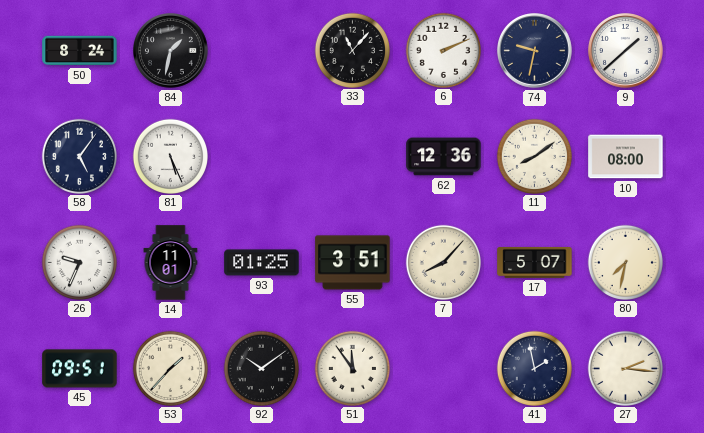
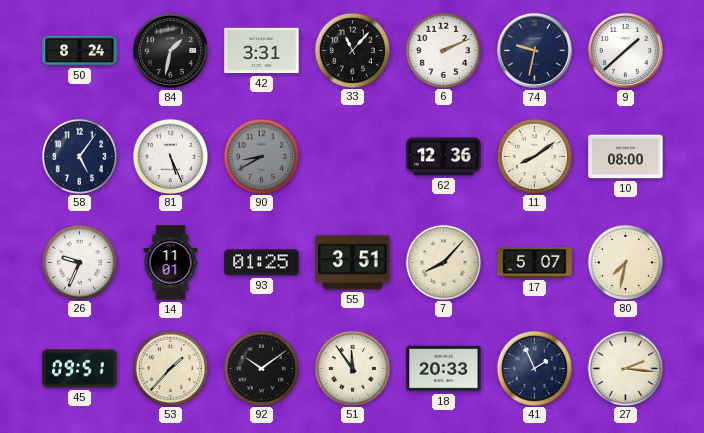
42: none -> 3:31 (262, 51)
90: none -> 8:40 (261, 156)
18: none -> 20:33 (444, 369)
41: 1:58 -> 1:56 (534, 368)
